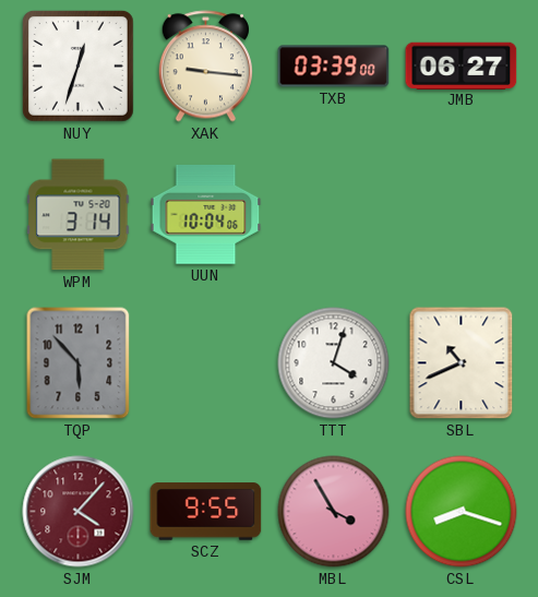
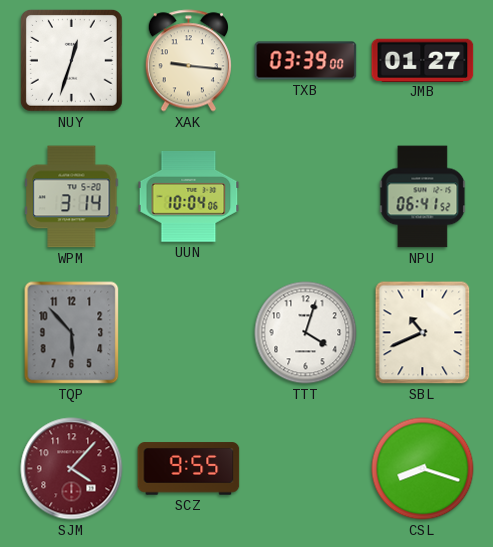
JMB: 06:27 -> 01:27 (423, 60)
NPU: none -> 06:41 (423, 197)
MBL: 3:55 -> none (334, 512)
